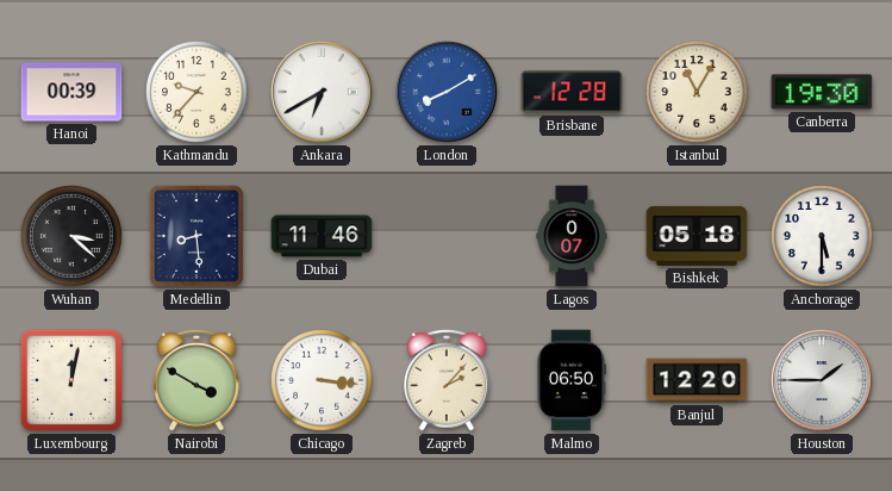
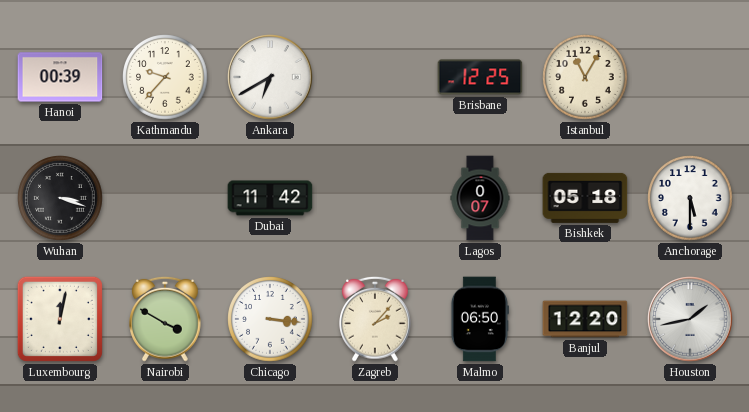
London: 8:10 -> none (447, 92)
Brisbane: 12:28 -> 12:25 (480, 77)
Canberra: 19:30 -> none (822, 92)
Wuhan: 3:22 -> 3:18 (60, 198)
Medellin: 8:29 -> none (197, 236)
Dubai: 11:46 -> 11:42 (270, 198)
Houston: 1:45 -> 1:43 (690, 319)
